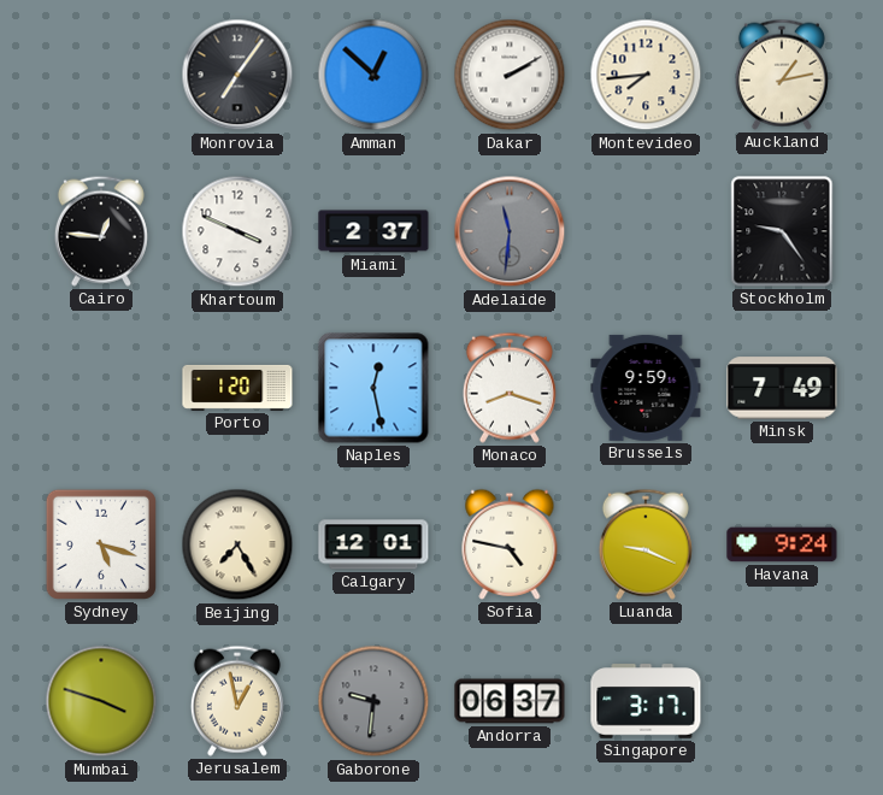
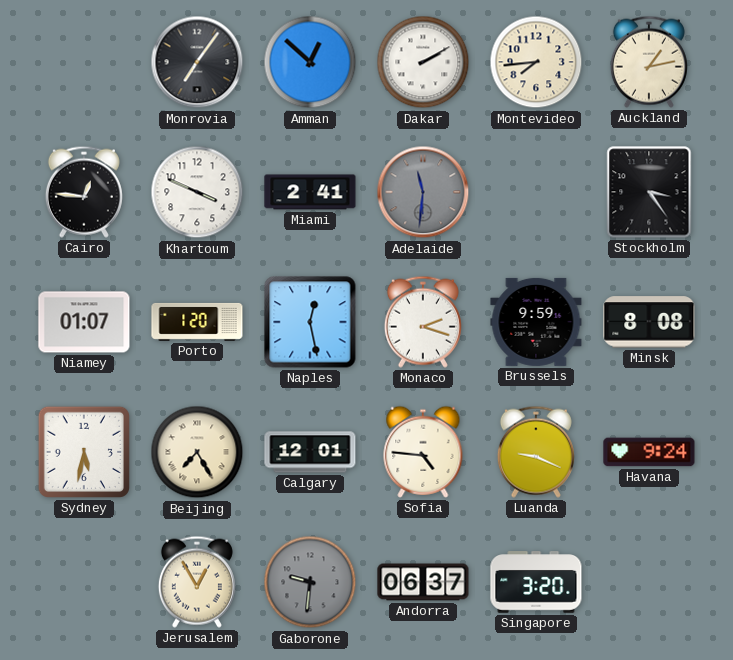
Miami: 2:37 -> 2:41 (310, 192)
Stockholm: 9:24 -> 3:24 (649, 192)
Niamey: none -> 01:07 (84, 322)
Monaco: 8:18 -> 2:18 (423, 322)
Minsk: 7:49 -> 8:08 (649, 322)
Sydney: 5:18 -> 5:32 (84, 452)
Sofia: 4:47 -> 4:46 (423, 452)
Mumbai: 3:48 -> none (101, 701)
Jerusalem: 12:58 -> 12:55 (197, 582)
Singapore: 3:17 -> 3:20 (536, 582)
